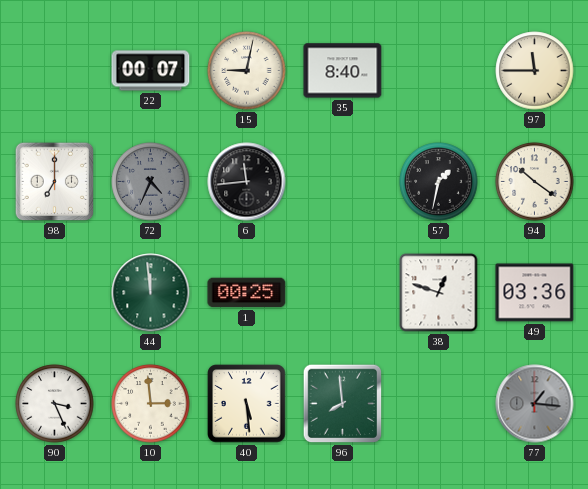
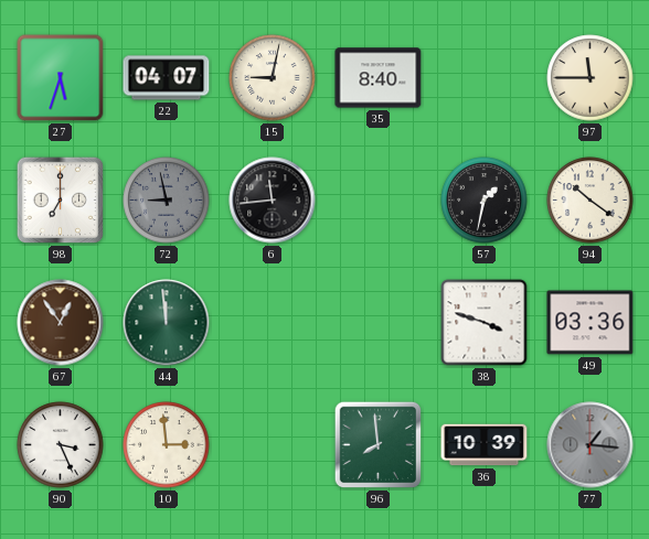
27: none -> 5:33 (61, 78)
22: 00:07 -> 04:07 (167, 78)
72: 4:34 -> 8:58 (167, 201)
67: none -> 12:54 (61, 323)
1: 00:25 -> none (247, 293)
38: 12:48 -> 3:48 (485, 323)
40: 5:29 -> none (247, 404)
36: none -> 10:39 (485, 445)
